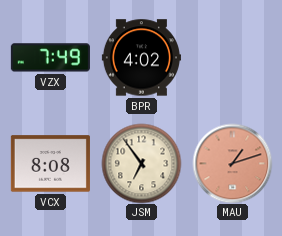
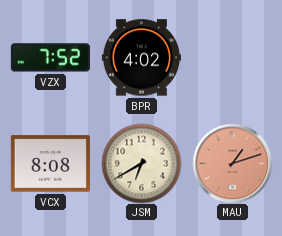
VZX: 7:49 -> 7:52 (50, 58)
JSM: 6:54 -> 6:40 (141, 163)
